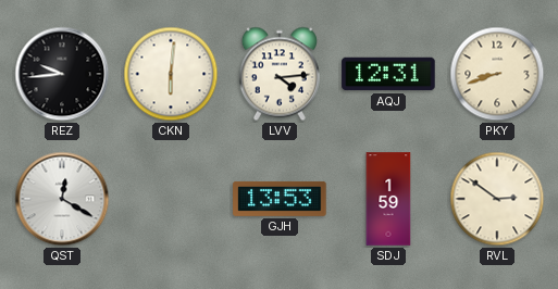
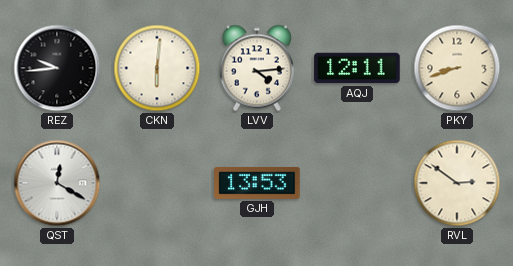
AQJ: 12:31 -> 12:11 (357, 68)
SDJ: 1:59 -> none (388, 199)
